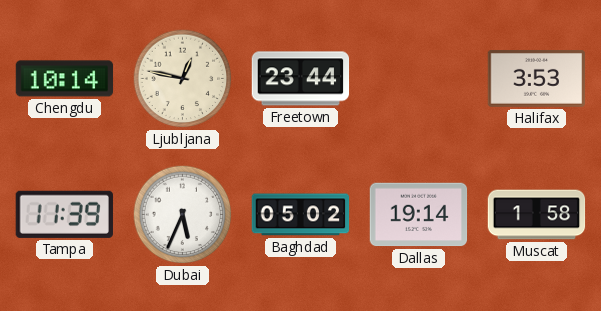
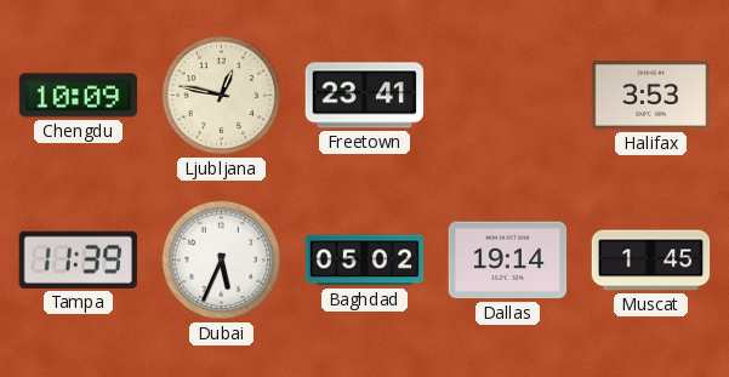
Chengdu: 10:14 -> 10:09 (79, 96)
Freetown: 23:44 -> 23:41 (365, 96)
Muscat: 1:58 -> 1:45 (651, 261)
